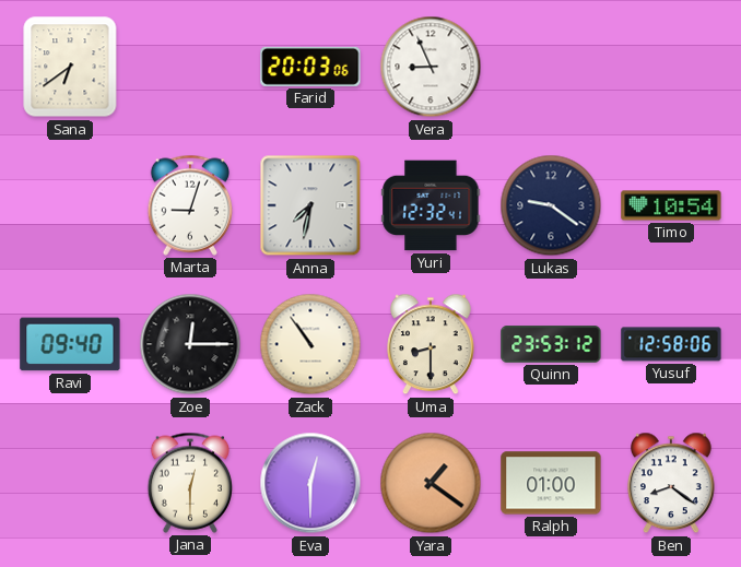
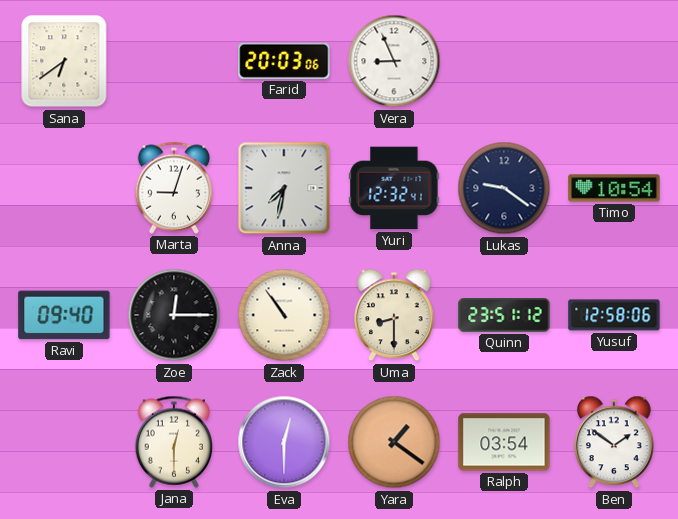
Quinn: 23:53 -> 23:51 (504, 315)
Ralph: 01:00 -> 03:54 (504, 442)
Ben: 8:21 -> 1:51 (615, 442)
